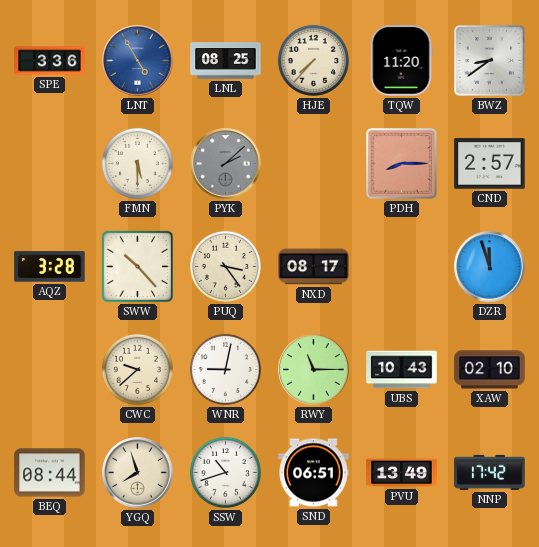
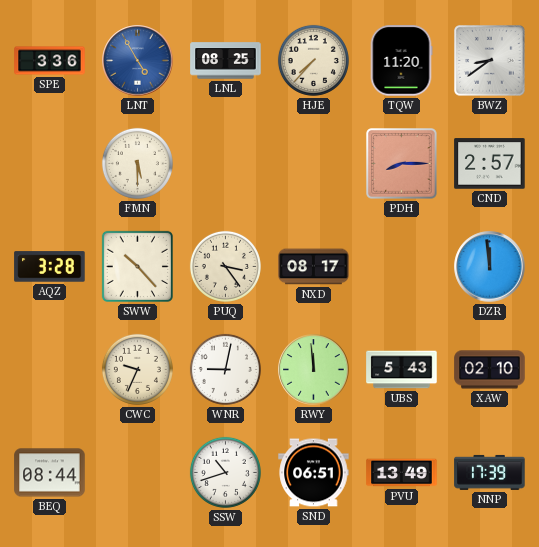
PYK: 2:08 -> none (226, 164)
DZR: 11:57 -> 11:59 (490, 267)
CWC: 9:38 -> 9:34 (137, 369)
RWY: 11:15 -> 11:59 (314, 370)
UBS: 10:43 -> 5:43 (402, 370)
YGQ: 7:57 -> none (138, 473)
NNP: 17:42 -> 17:39 (490, 472)
